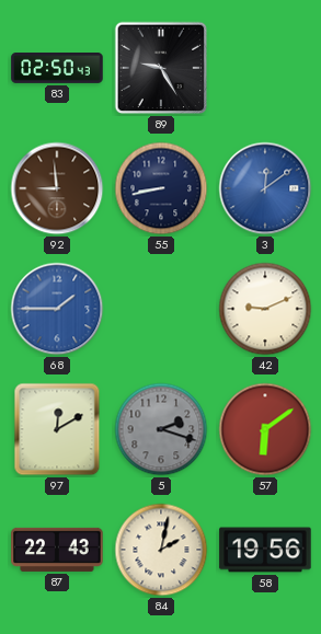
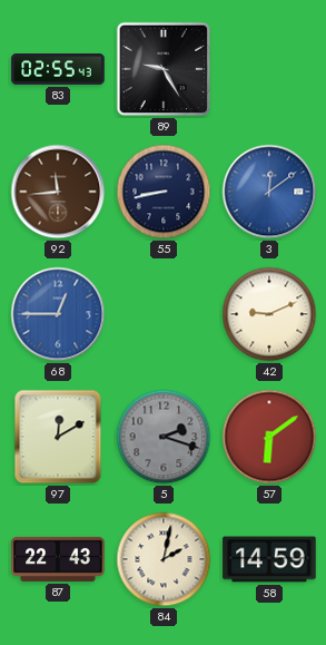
83: 02:50 -> 02:55 (58, 70)
92: 8:59 -> 11:44 (58, 192)
68: 1:45 -> 12:45 (58, 314)
58: 19:56 -> 14:59 (269, 559)
